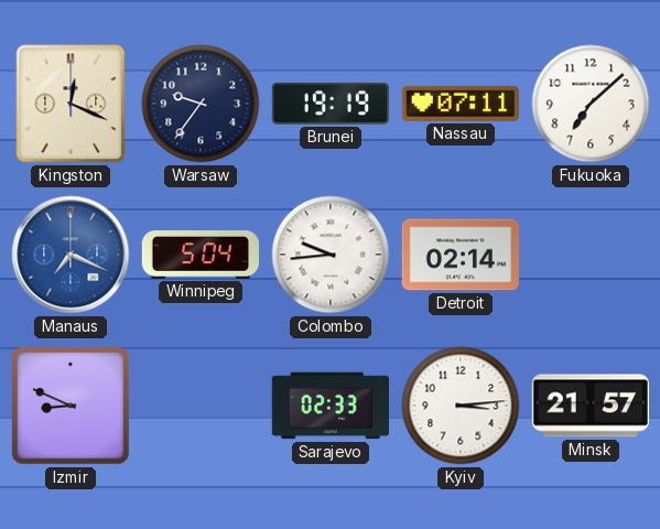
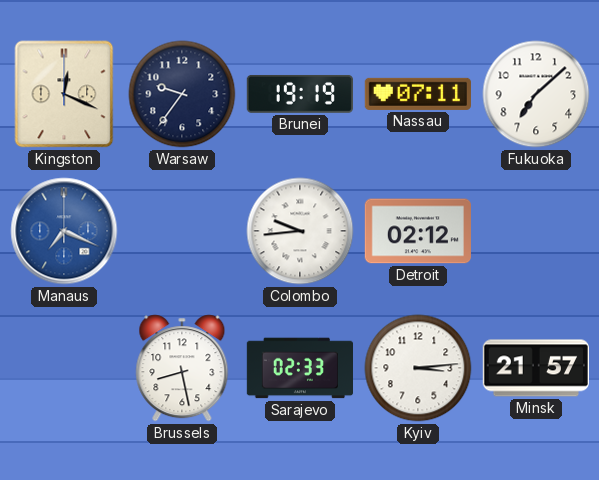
Winnipeg: 5:04 -> none (199, 256)
Detroit: 02:14 -> 02:12 (418, 231)
Izmir: 8:49 -> none (71, 406)
Brussels: none -> 8:28 (182, 368)
